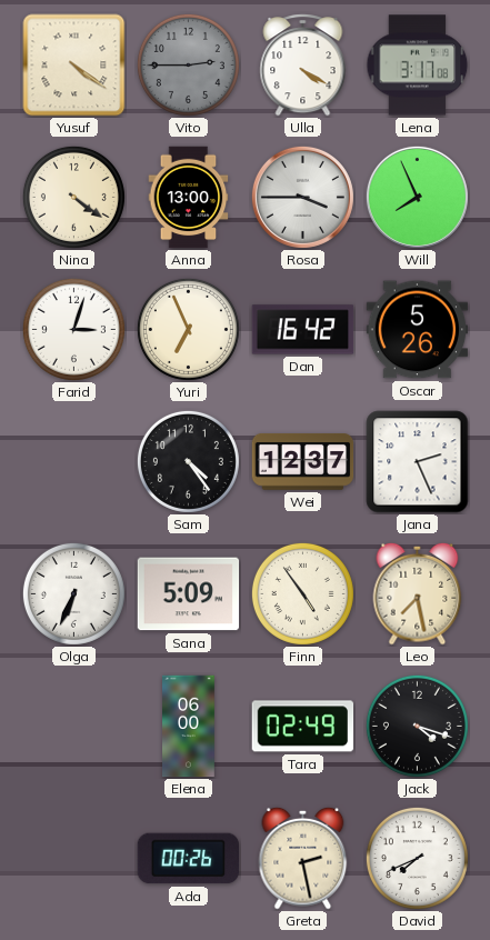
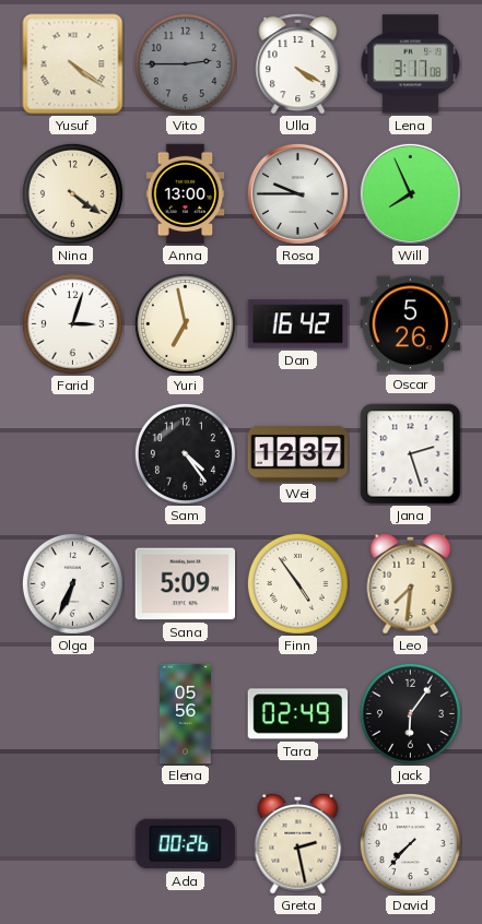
Rosa: 3:45 -> 9:45 (297, 193)
Yuri: 6:56 -> 6:58 (185, 323)
Jana: 2:26 -> 2:27 (411, 454)
Leo: 7:28 -> 7:31 (411, 583)
Elena: 06:00 -> 05:56 (186, 714)
Jack: 4:18 -> 6:06 (410, 713)
David: 7:41 -> 7:37 (410, 843)
